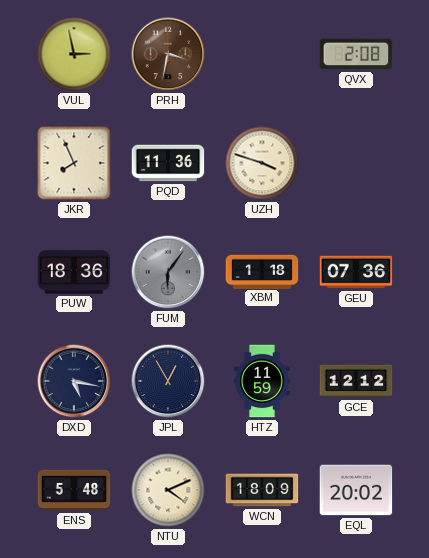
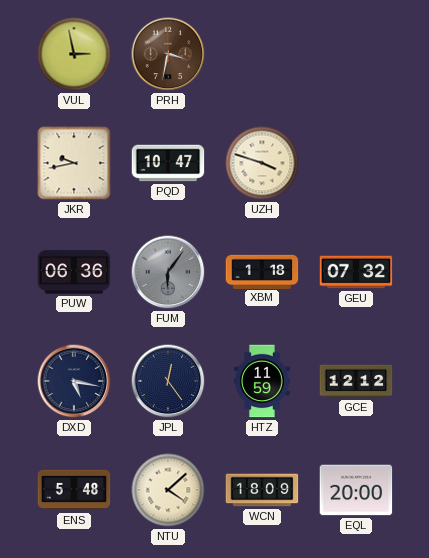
QVX: 2:08 -> none (356, 54)
JKR: 7:56 -> 9:43 (74, 163)
PQD: 11:36 -> 10:47 (168, 163)
PUW: 18:36 -> 06:36 (74, 272)
GEU: 07:36 -> 07:32 (356, 272)
JPL: 12:55 -> 12:24 (168, 381)
NTU: 4:11 -> 4:08 (168, 490)
EQL: 20:02 -> 20:00 (356, 490)
